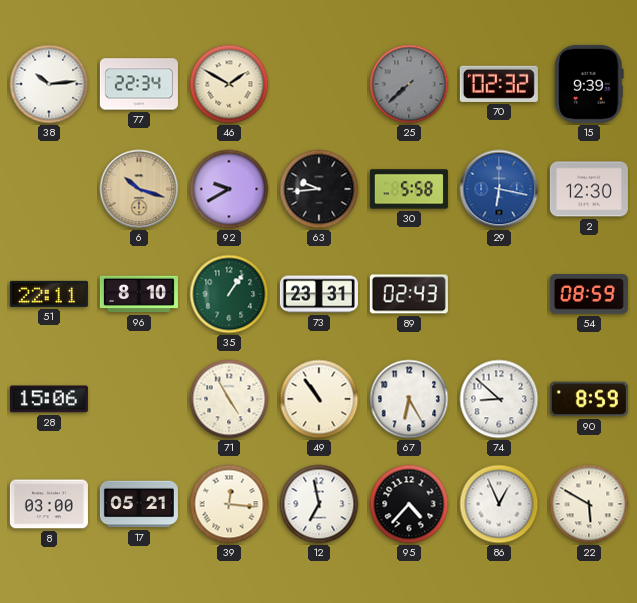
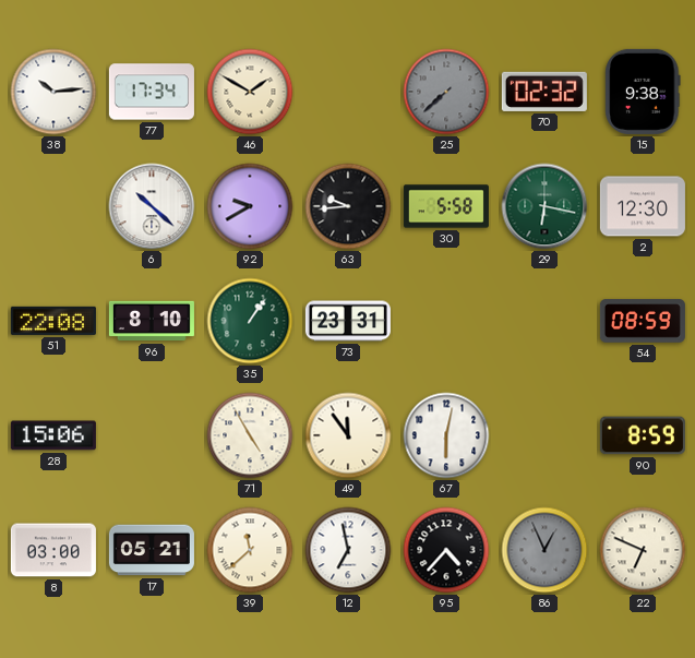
77: 22:34 -> 17:34 (152, 92)
15: 9:39 -> 9:38 (643, 92)
6: 10:18 -> 10:22 (152, 206)
6 dial: champagne -> white (152, 206)
29 dial: blue -> green (544, 206)
51: 22:11 -> 22:08 (53, 321)
89: 02:43 -> none (409, 294)
49: 10:54 -> 11:54 (348, 435)
67: 6:25 -> 6:02 (446, 435)
74: 8:52 -> none (499, 399)
39: 12:16 -> 11:38 (250, 550)
86 dial: white -> grey (544, 550)
22: 5:50 -> 6:49 (643, 550)
